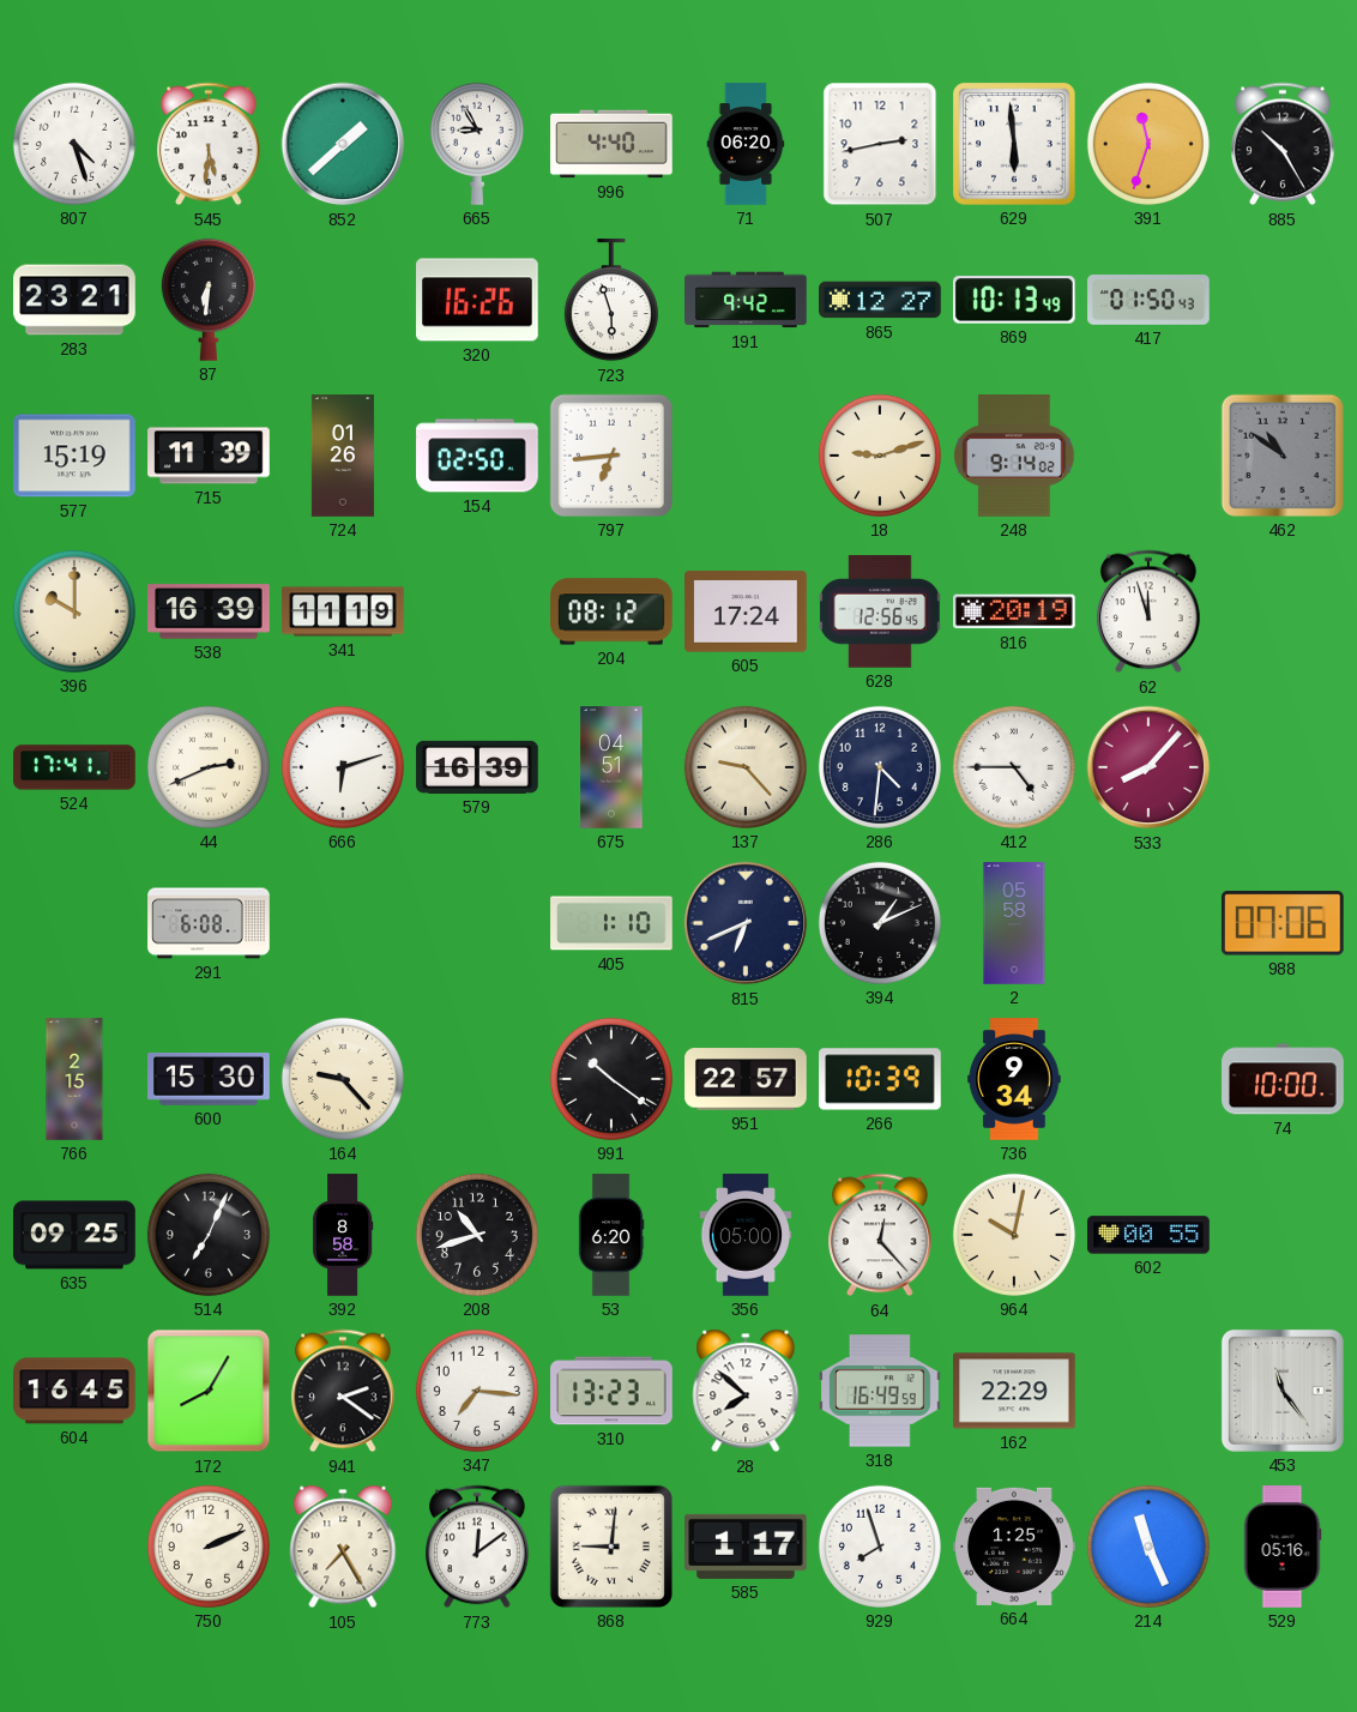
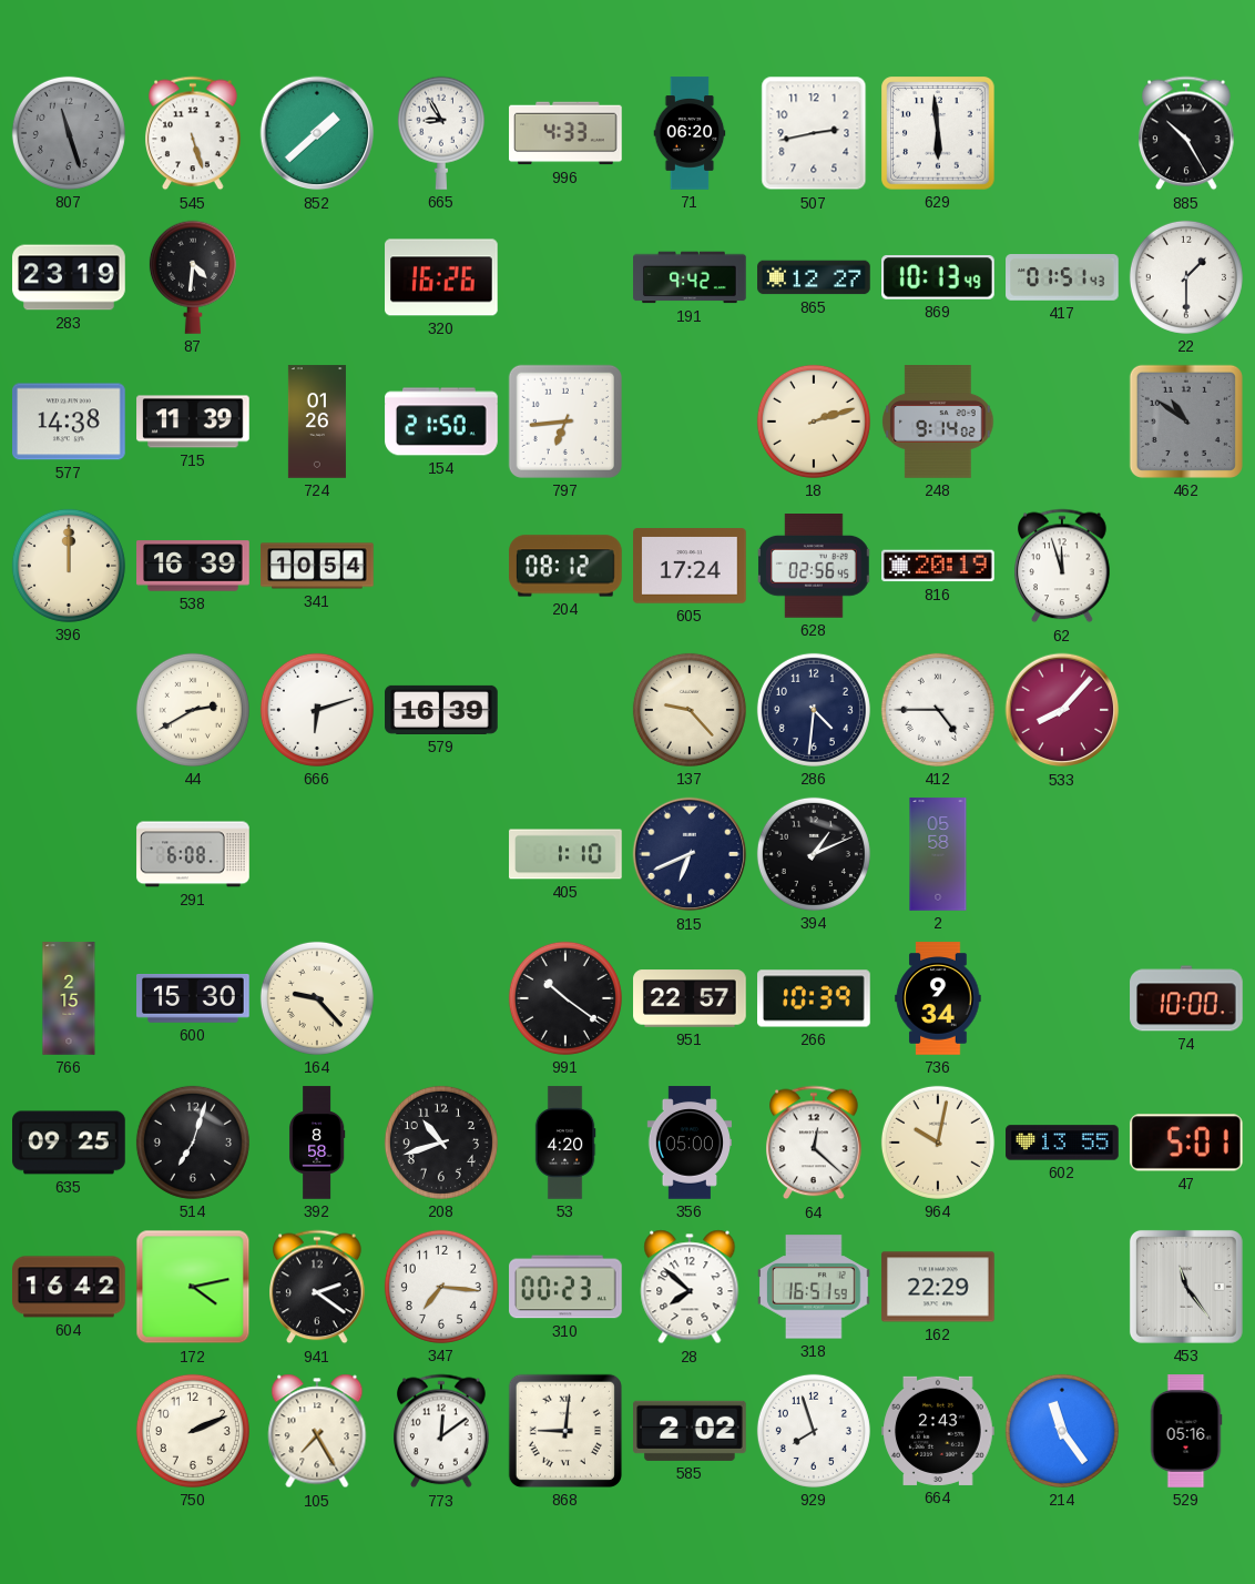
807: 4:27 -> 11:27 (69, 133)
807 dial: white -> grey (69, 133)
545: 5:31 -> 5:27 (193, 133)
996: 4:40 -> 4:33 (565, 133)
391: 11:33 -> none (1148, 144)
283: 23:21 -> 23:19 (69, 277)
87: 6:31 -> 4:31 (193, 277)
723: 5:57 -> none (611, 301)
417: 01:50 -> 01:51 (1062, 278)
22: none -> 1:30 (1186, 277)
577: 15:19 -> 14:38 (70, 422)
154: 02:50 -> 21:50 (441, 422)
18: 9:12 -> 2:12 (814, 422)
396: 10:00 -> 12:00 (69, 566)
341: 11:19 -> 10:54 (317, 566)
628: 12:56 -> 02:56 (814, 567)
524: 17:41 -> none (74, 767)
44: 2:41 -> 2:40 (193, 710)
675: 04:51 -> none (611, 767)
988: 07:06 -> none (1283, 923)
514: 7:04 -> 7:03 (193, 1143)
53: 6:20 -> 4:20 (565, 1143)
64: 12:23 -> 12:22 (814, 1143)
602: 00:55 -> 13:55 (1062, 1143)
47: none -> 5:01 (1186, 1143)
604: 16:45 -> 16:42 (69, 1287)
172: 8:05 -> 4:13 (193, 1287)
310: 13:23 -> 00:23 (565, 1287)
318: 16:49 -> 16:51 (815, 1287)
585: 1:17 -> 2:02 (691, 1431)
664: 1:25 -> 2:43 (938, 1431)
214: 11:26 -> 11:24 (1062, 1431)
